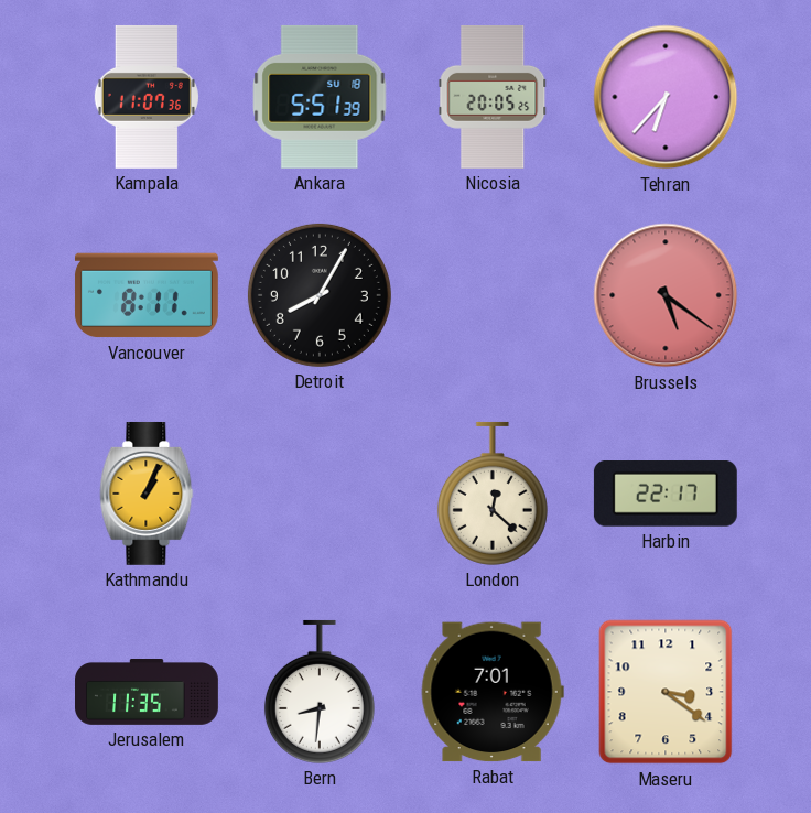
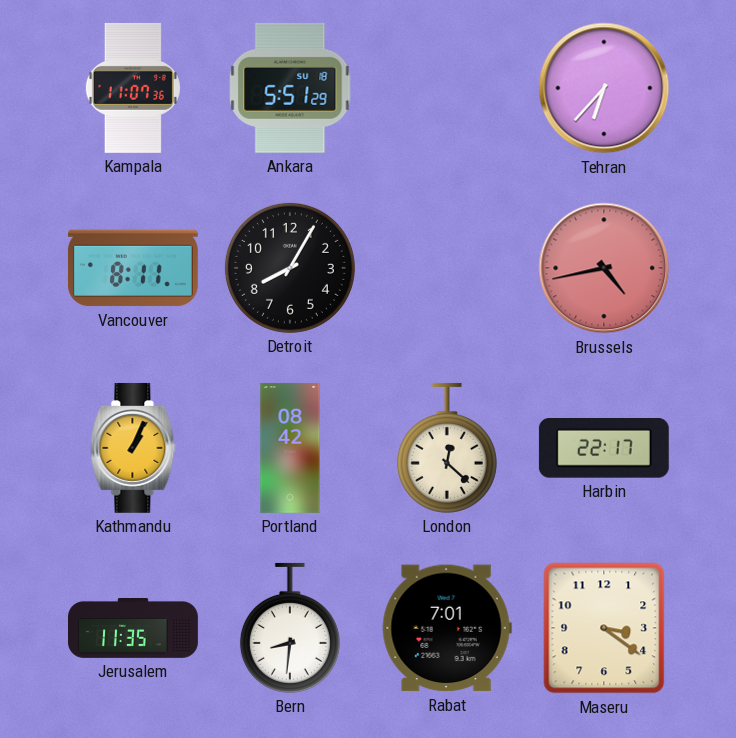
Ankara: 5:51:39 -> 5:51:29 (290, 88)
Nicosia: 20:05 -> none (493, 97)
Brussels: 5:21 -> 4:43 (604, 268)
Portland: none -> 08:42 (290, 448)
